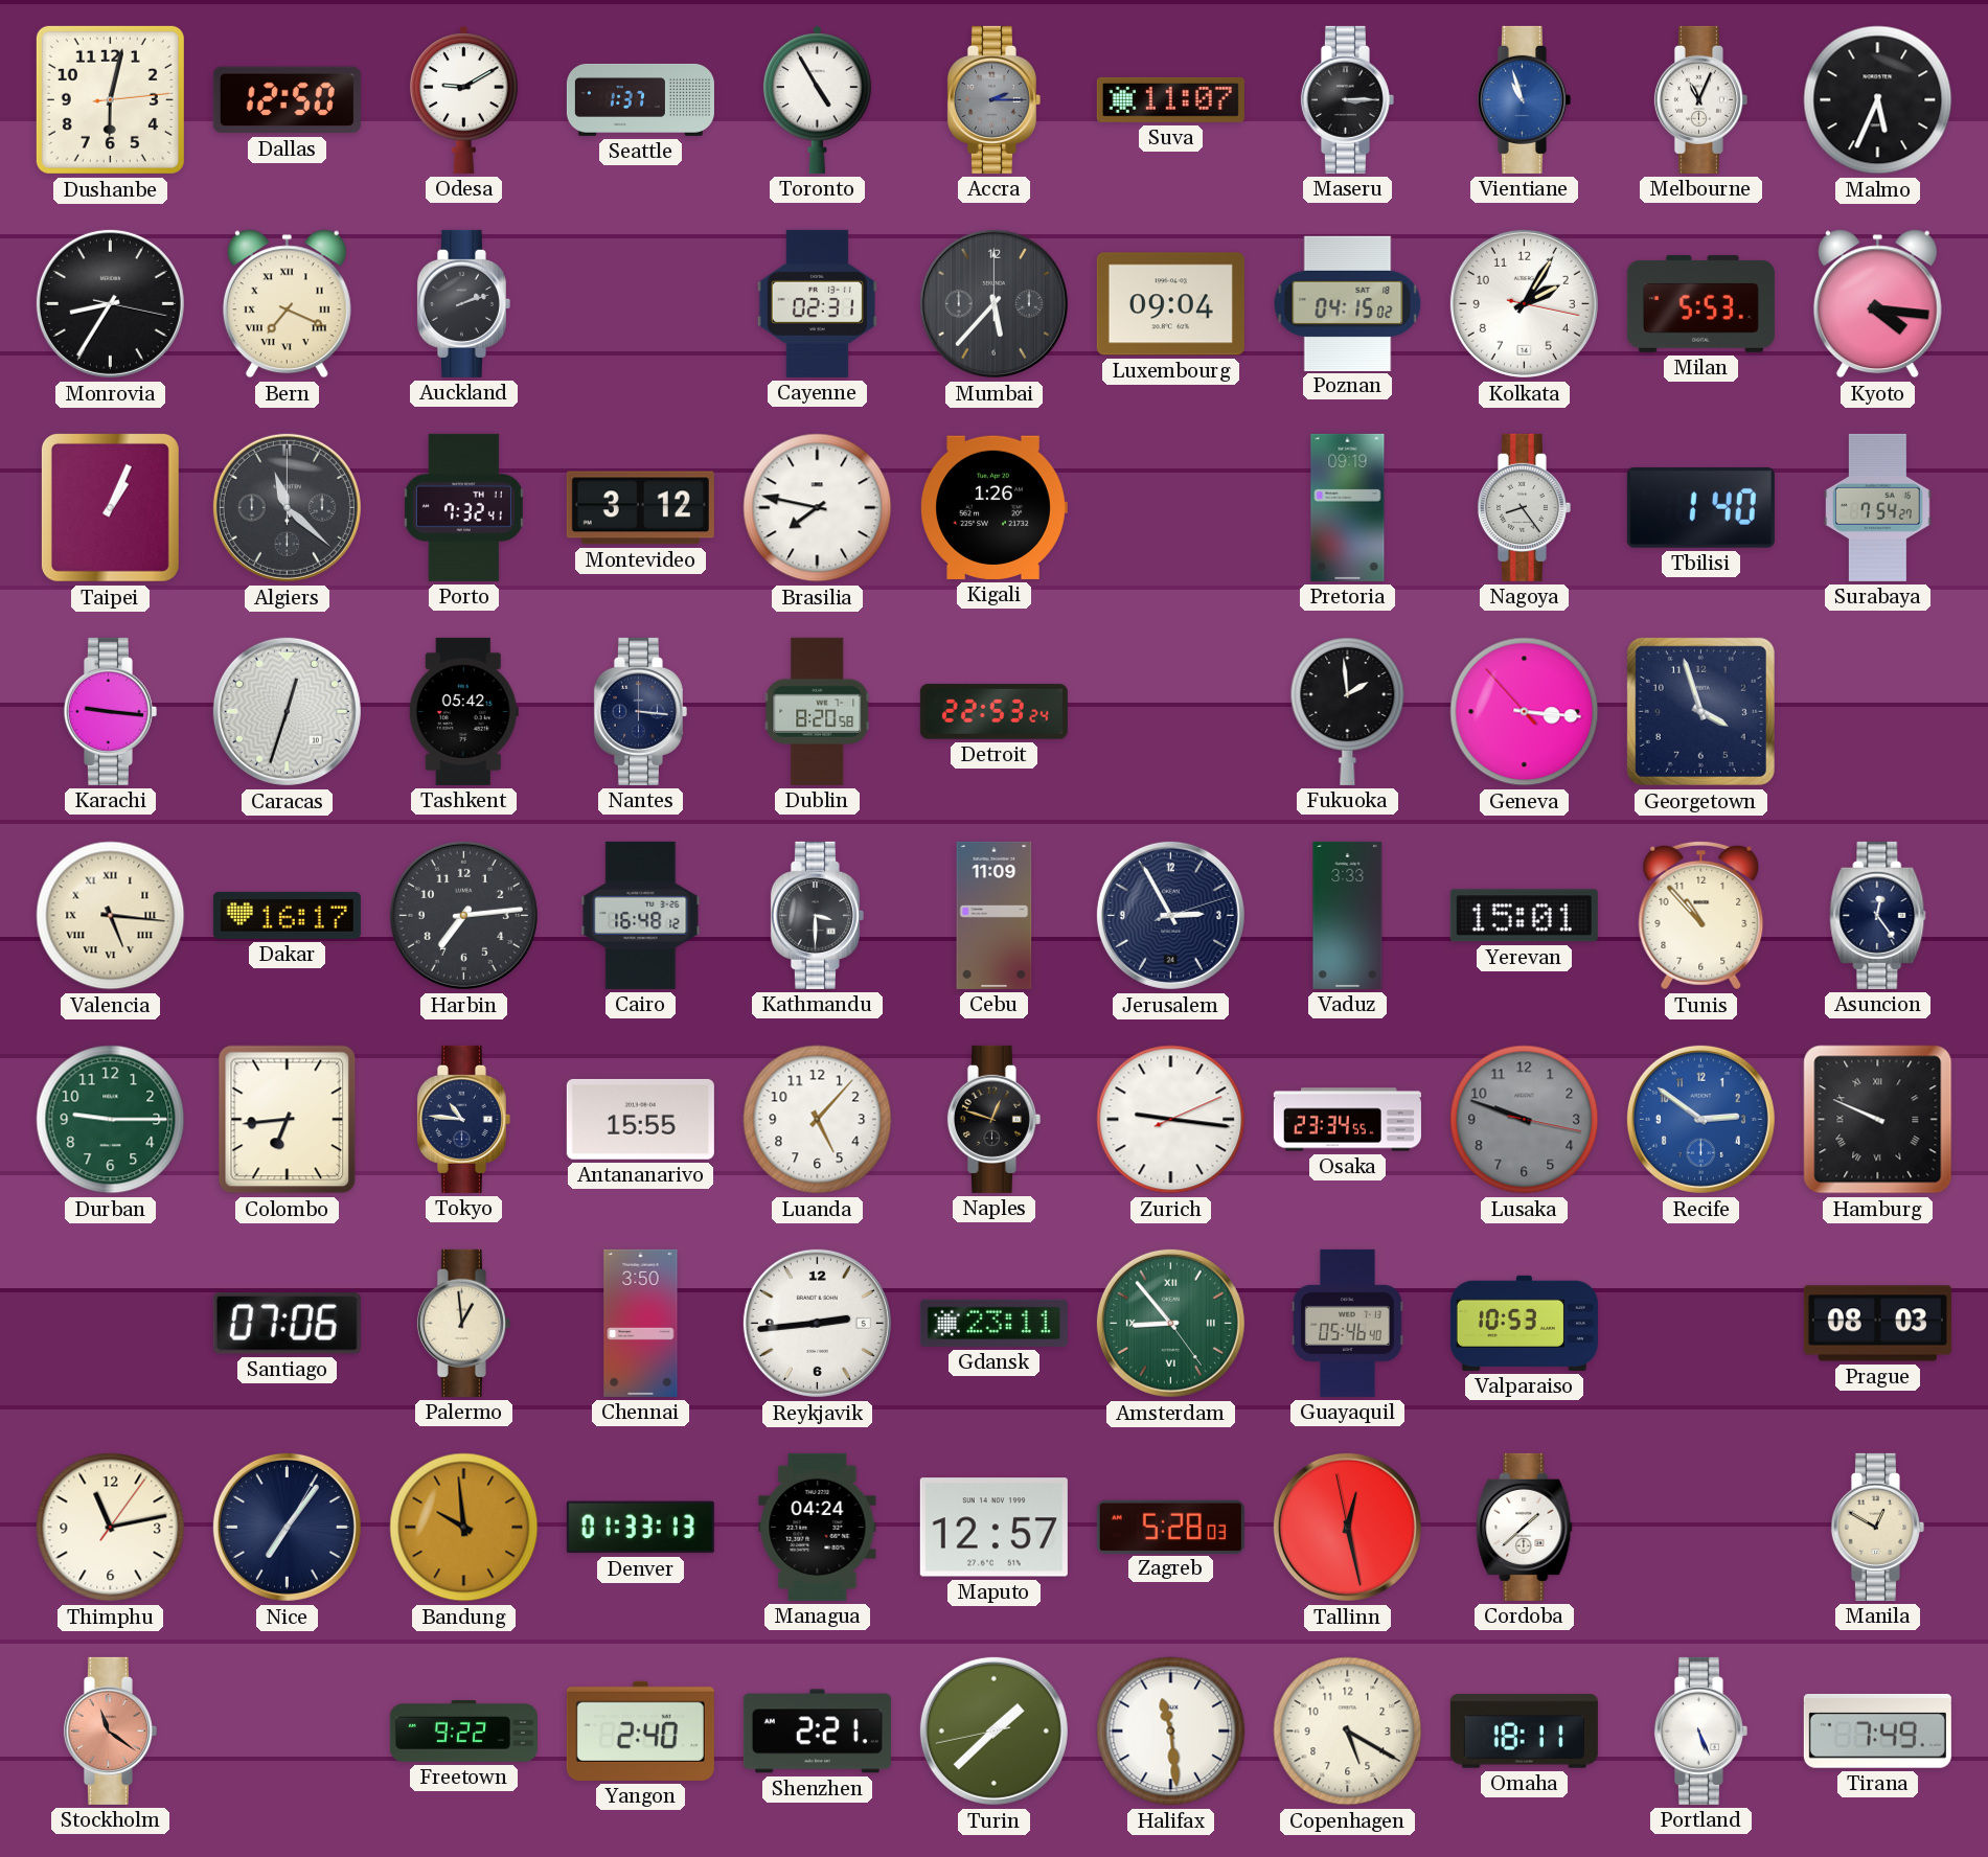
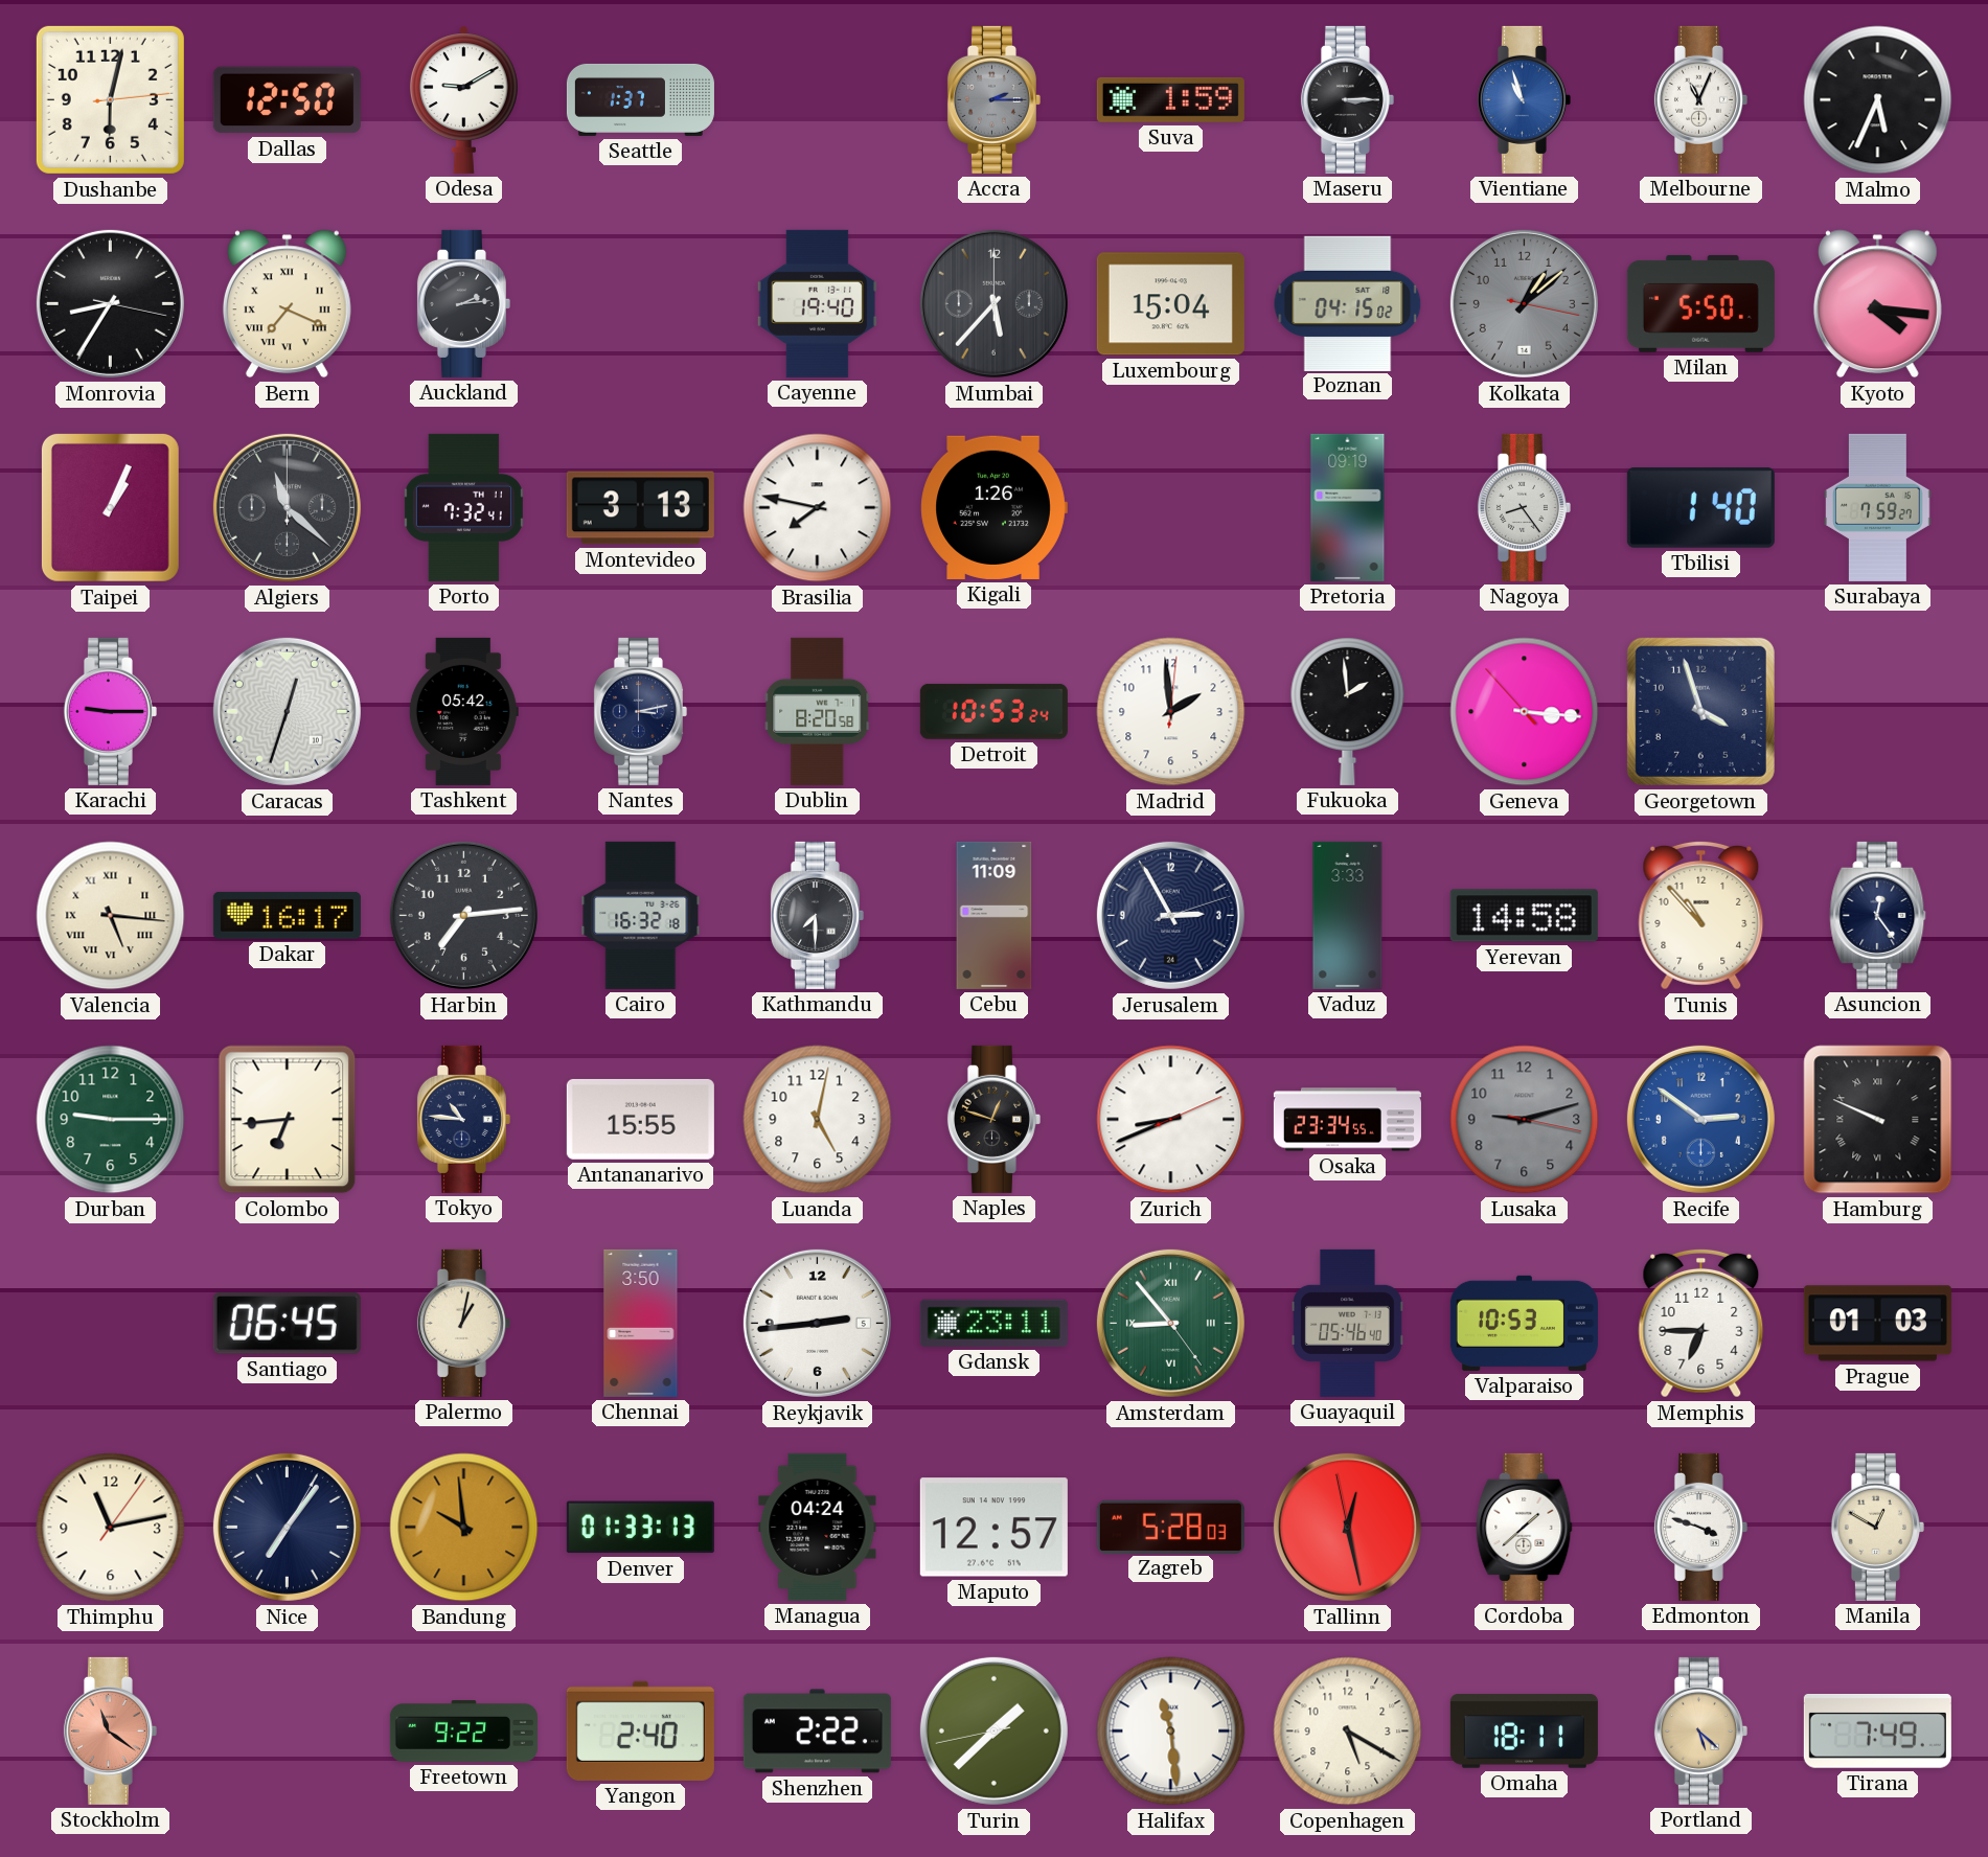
Toronto: 4:55 -> none (817, 99)
Suva: 11:07 -> 1:59 (1170, 99)
Auckland: 2:12 -> 2:14 (463, 303)
Cayenne: 02:31 -> 19:40 (817, 303)
Luxembourg: 09:04 -> 15:04 (1170, 304)
Kolkata: 2:05 -> 1:08 (1524, 303)
Kolkata dial: white -> grey (1524, 303)
Milan: 5:53 -> 5:50 (1700, 303)
Montevideo: 3:12 -> 3:13 (640, 508)
Surabaya: 7:54 -> 7:59 (1878, 507)
Karachi: 9:16 -> 9:15 (110, 711)
Nantes: 3:16 -> 3:13 (640, 711)
Detroit: 22:53 -> 10:53 (993, 711)
Madrid: none -> 1:59 (1171, 712)
Cairo: 16:48 -> 16:32 (641, 915)
Kathmandu: 3:30 -> 7:30 (817, 915)
Yerevan: 15:01 -> 14:58 (1524, 916)
Luanda: 5:07 -> 5:02 (818, 1120)
Zurich: 9:16 -> 8:41 (1171, 1120)
Lusaka: 9:48 -> 9:12 (1525, 1120)
Santiago: 07:06 -> 06:45 (287, 1324)
Palermo: 12:59 -> 1:02 (463, 1323)
Memphis: none -> 6:45 (1701, 1323)
Prague: 08:03 -> 01:03 (1877, 1324)
Edmonton: none -> 3:48 (1700, 1527)
Shenzhen: 2:21 -> 2:22 (817, 1732)
Portland: 5:26 -> 5:22 (1700, 1730)
Portland dial: white -> champagne (1700, 1730)
